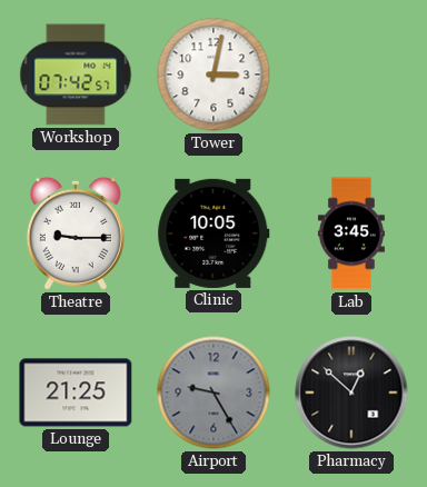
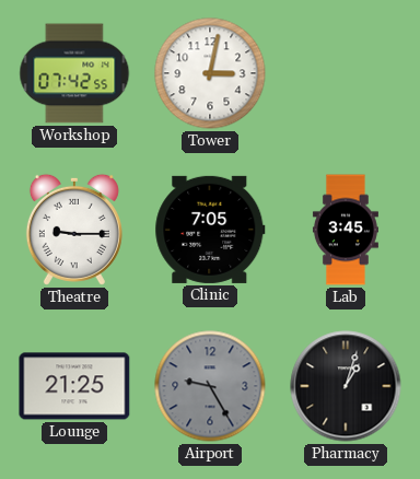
Workshop: 07:42:57 -> 07:42:55 (74, 73)
Clinic: 10:05 -> 7:05 (210, 230)
Pharmacy: 12:52 -> 1:03 (346, 386)
